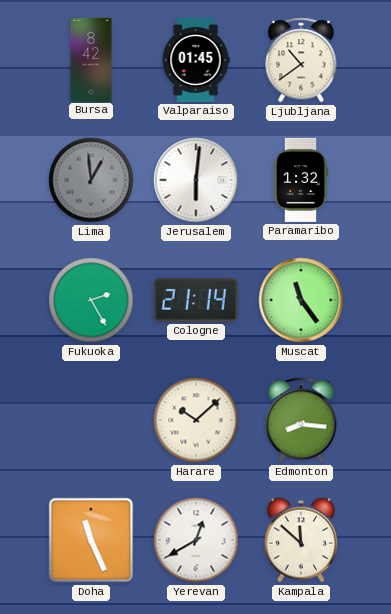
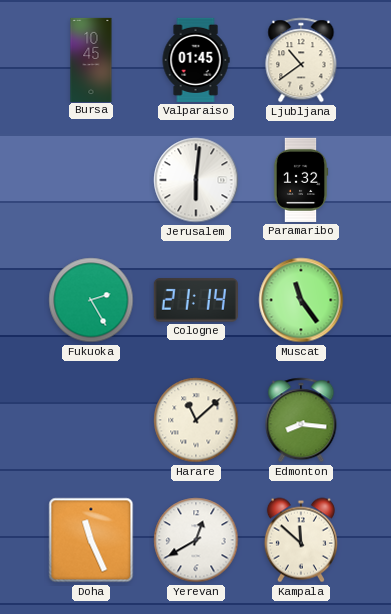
Bursa: 8:42 -> 10:45 (91, 59)
Lima: 12:59 -> none (91, 180)
Harare: 10:08 -> 11:08 (196, 420)
